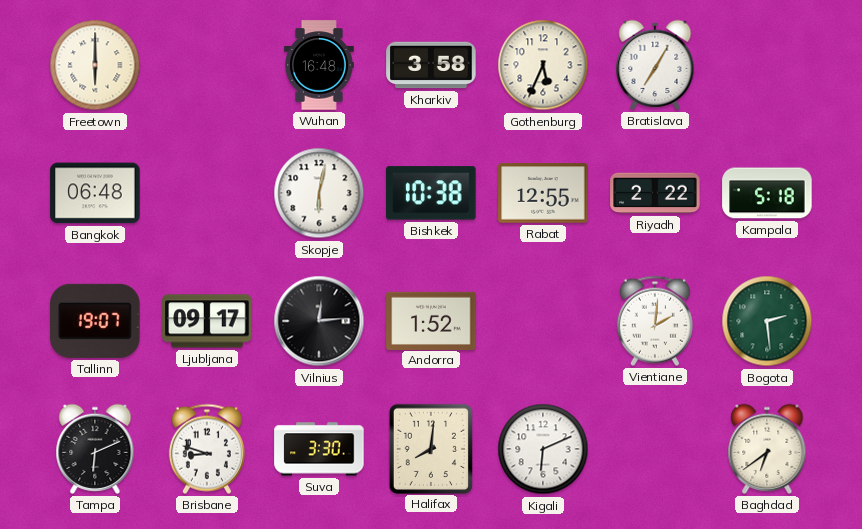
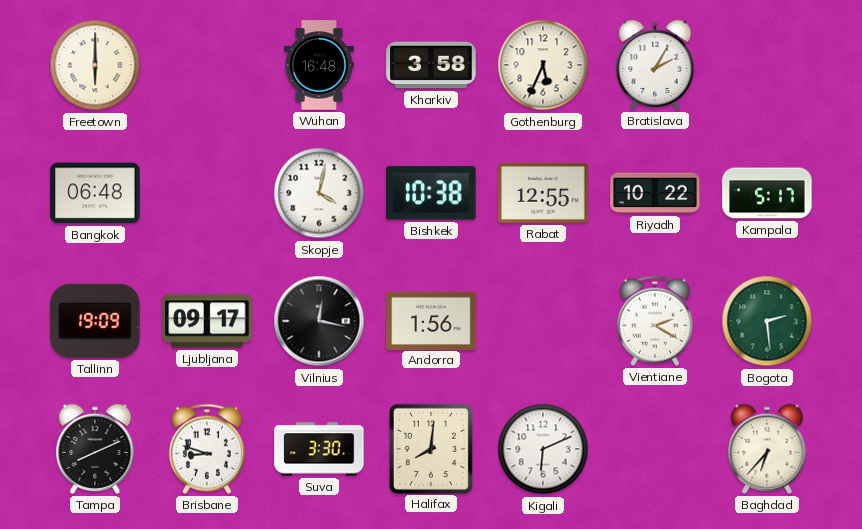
Bratislava: 7:05 -> 2:05 (655, 65)
Skopje: 6:02 -> 4:02 (319, 193)
Riyadh: 2:22 -> 10:22 (655, 193)
Kampala: 5:18 -> 5:17 (767, 193)
Tallinn: 19:07 -> 19:09 (95, 321)
Vilnius: 12:14 -> 12:17 (319, 321)
Andorra: 1:52 -> 1:56 (431, 320)
Vientiane: 2:01 -> 2:20 (655, 321)
Tampa: 6:11 -> 8:11 (95, 449)
Baghdad: 6:39 -> 6:37 (767, 449)
